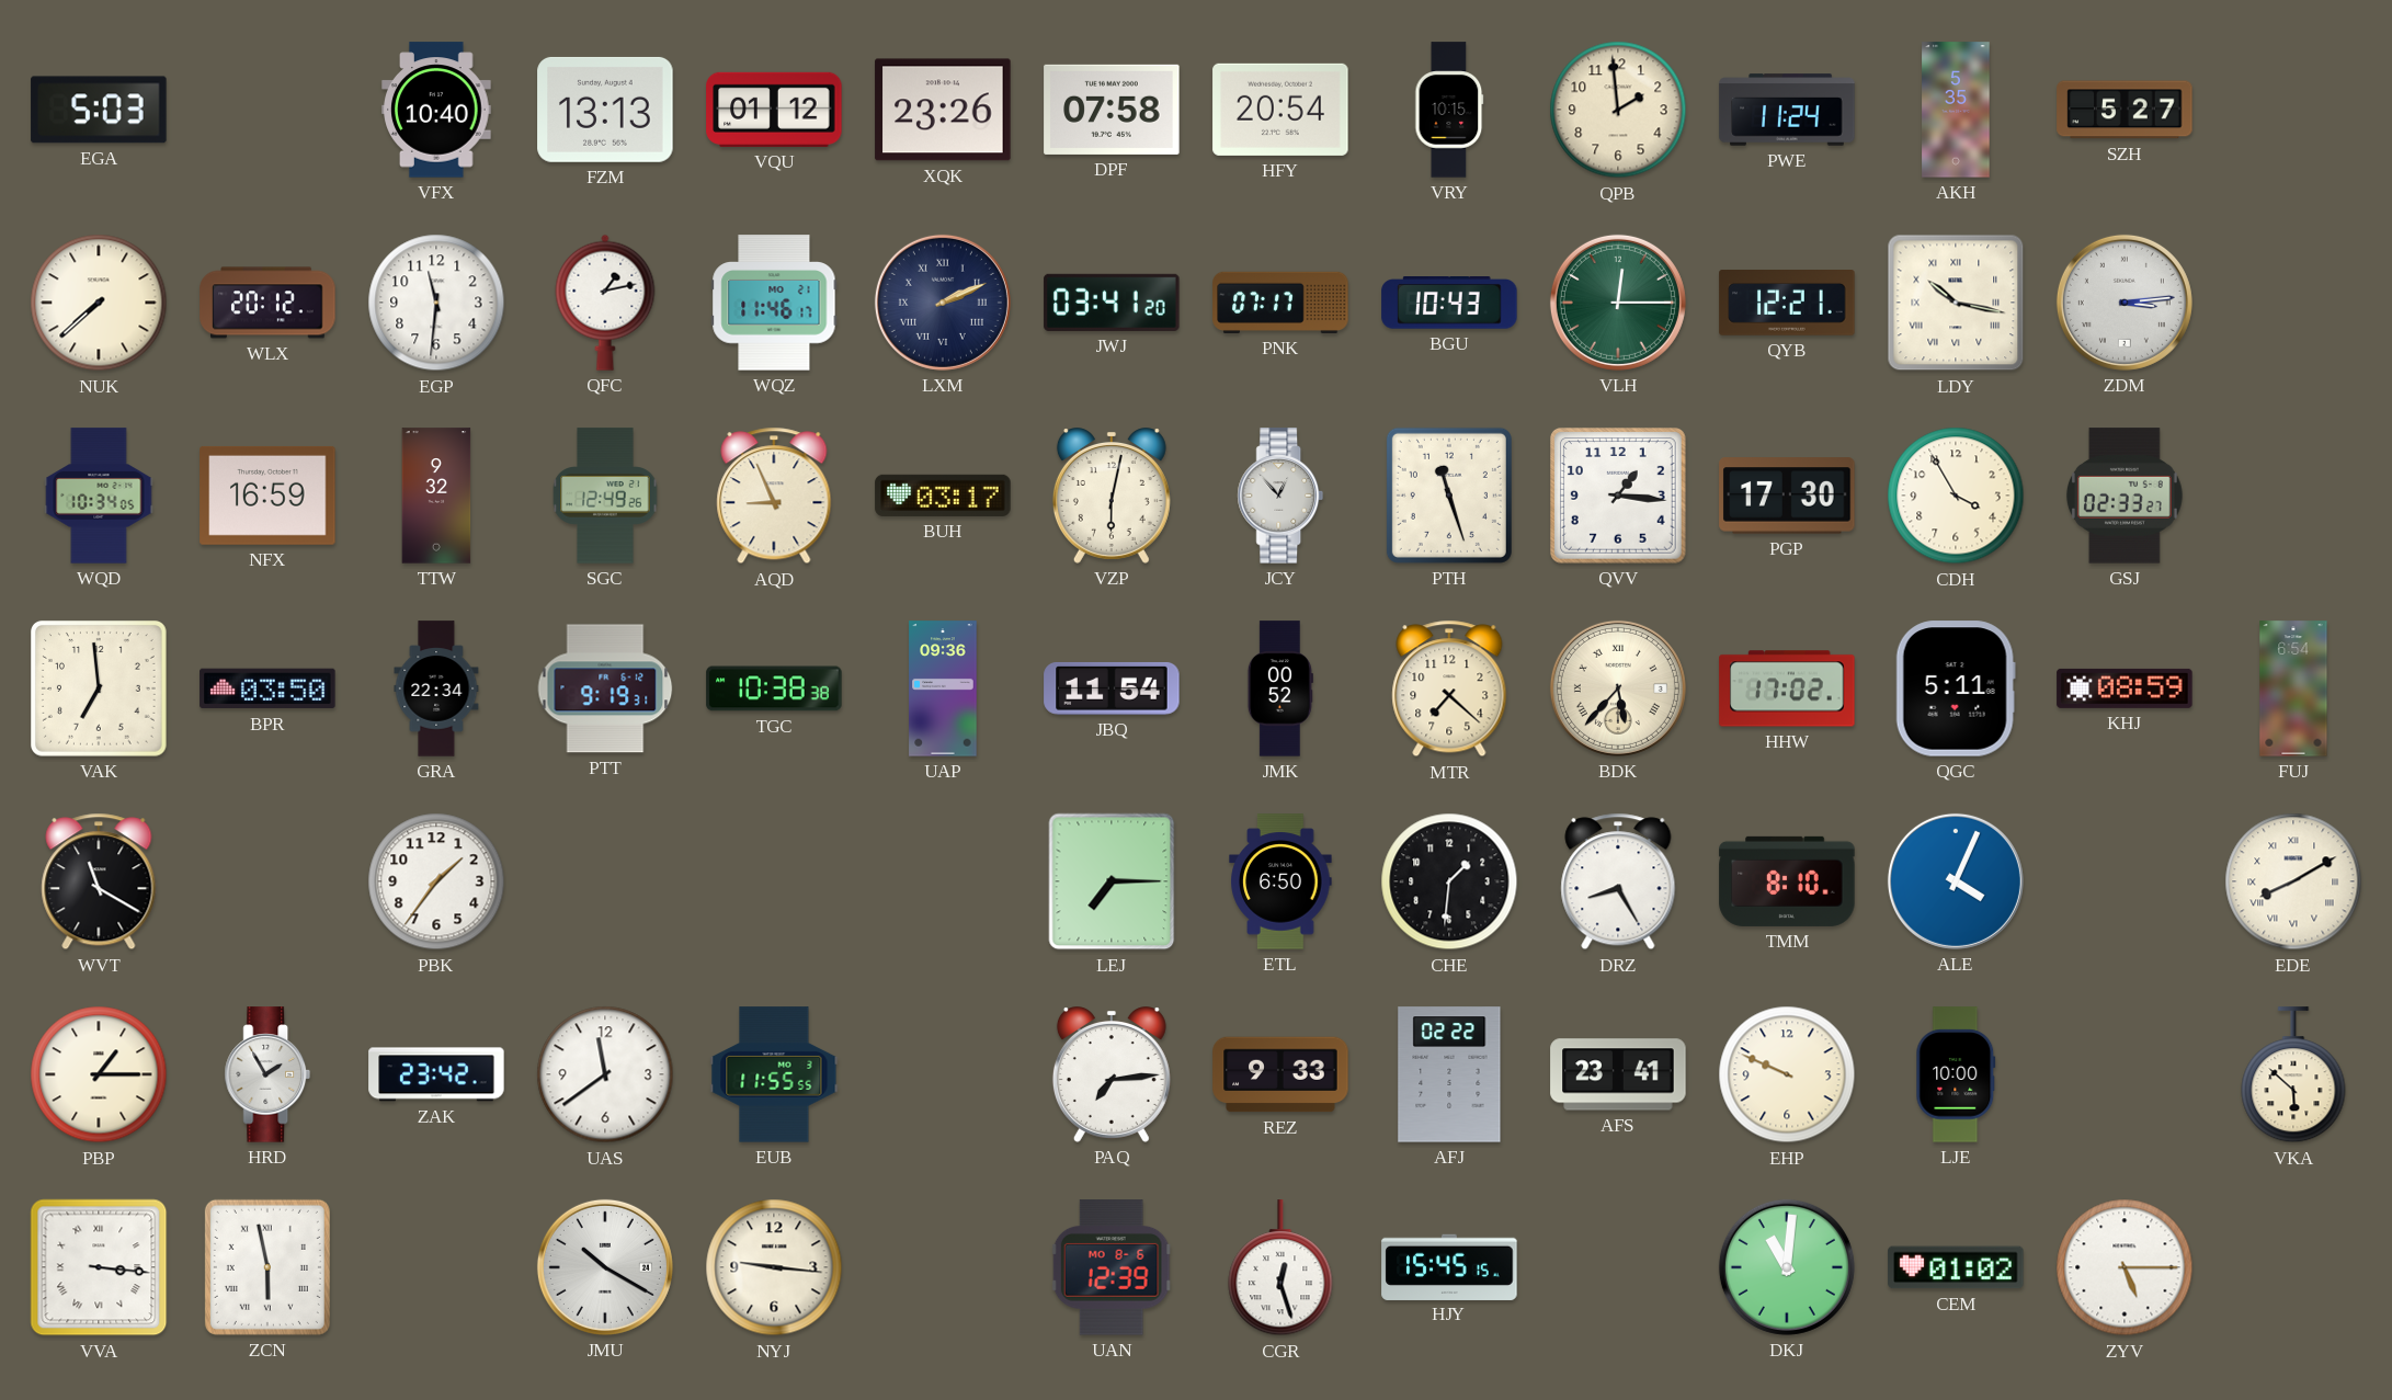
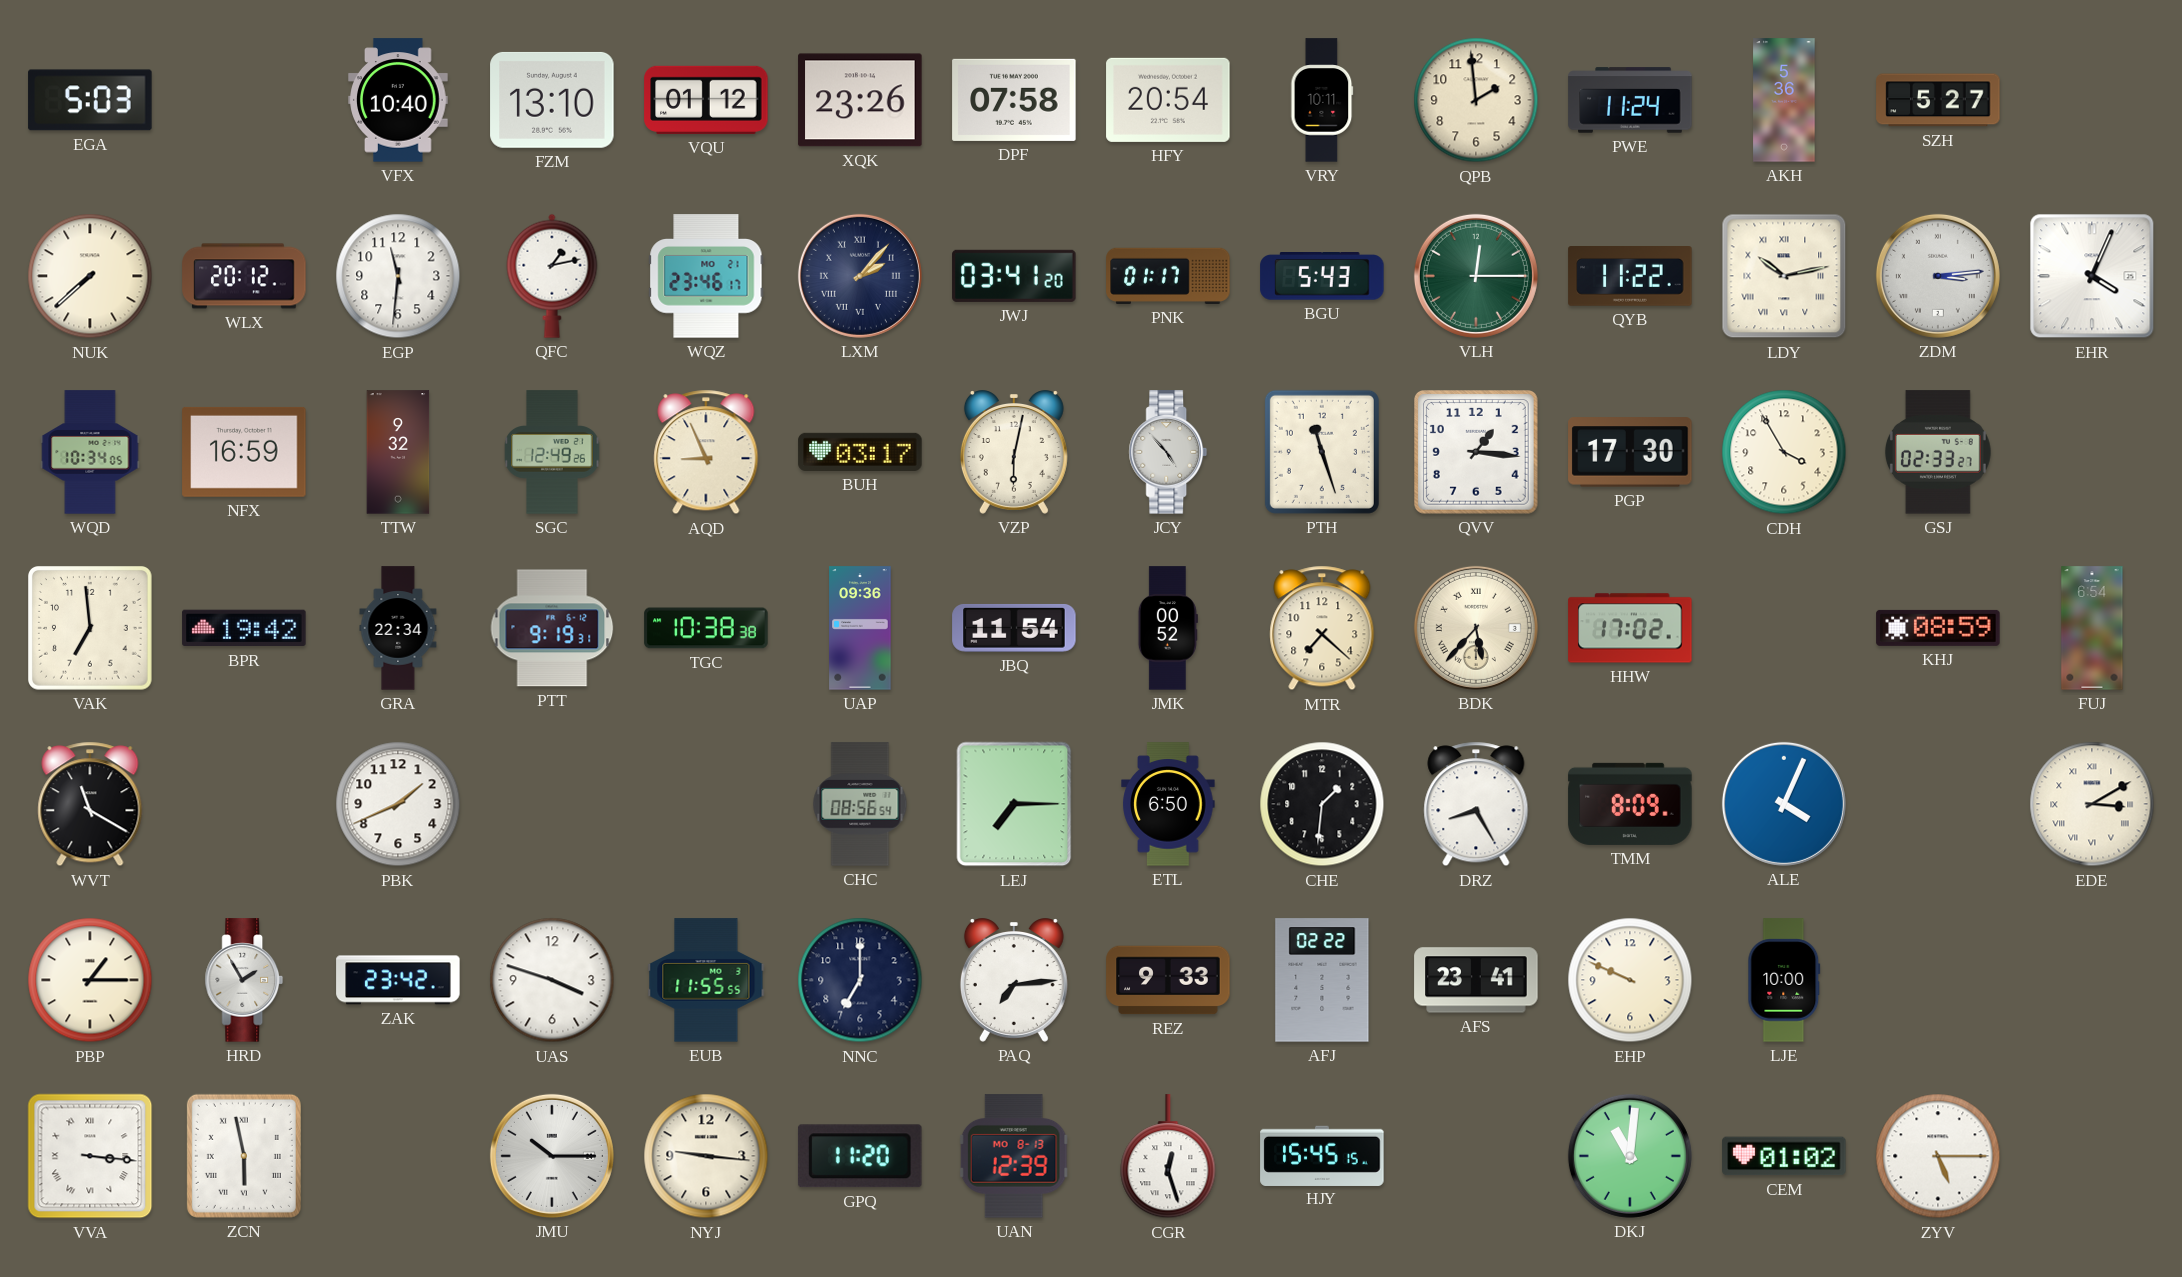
FZM: 13:13 -> 13:10 (552, 100)
VRY: 10:15 -> 10:11 (1322, 100)
AKH: 5:35 -> 5:36 (1784, 100)
WQZ: 11:46 -> 23:46 (706, 276)
LXM: 2:11 -> 2:07 (860, 276)
PNK: 07:17 -> 01:17 (1168, 276)
BGU: 10:43 -> 5:43 (1322, 276)
QYB: 12:21 -> 11:22 (1630, 277)
LDY: 10:17 -> 10:13 (1784, 276)
EHR: none -> 4:04 (2092, 276)
JCY: 12:53 -> 4:53 (1168, 452)
BPR: 03:50 -> 19:42 (244, 628)
QGC: 5:11 -> none (1956, 688)
PBK: 1:36 -> 1:41 (398, 804)
CHC: none -> 08:56 (860, 804)
TMM: 8:10 -> 8:09 (1630, 804)
EDE: 8:10 -> 3:10 (2092, 804)
UAS: 11:39 -> 3:48 (552, 980)
NNC: none -> 7:00 (860, 980)
VKA: 5:52 -> none (2293, 1075)
JMU: 10:20 -> 10:15 (552, 1156)
GPQ: none -> 11:20 (860, 1156)
UAN date: MO 8-6 -> MO 8-13 (1014, 1156)
